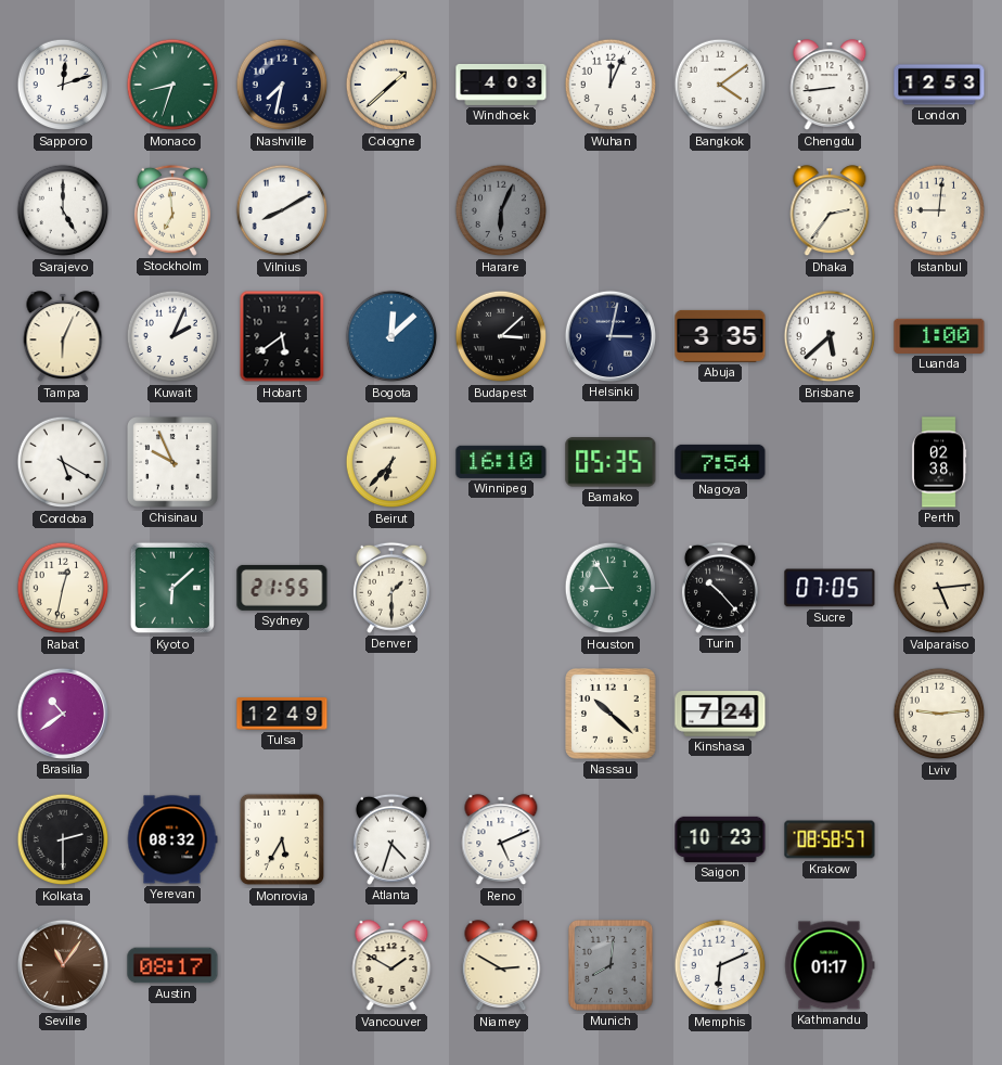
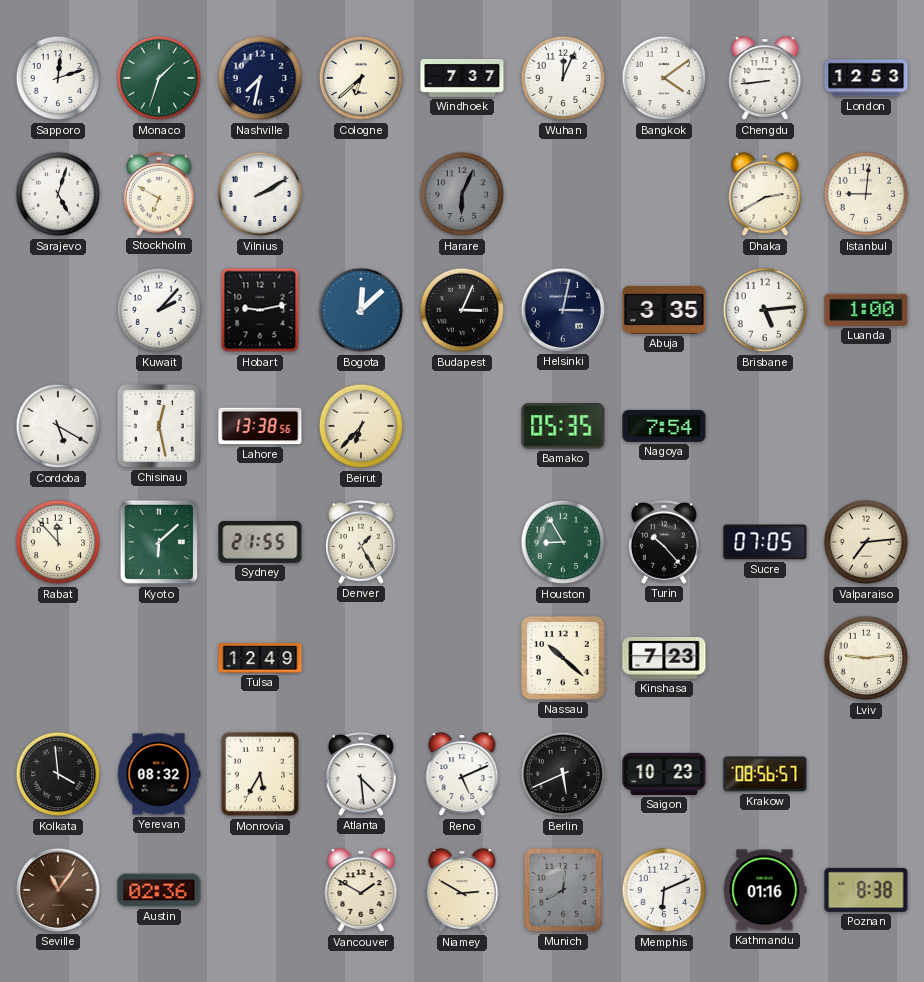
Monaco: 8:33 -> 1:33 (159, 78)
Cologne: 1:38 -> 6:38 (361, 78)
Windhoek: 4:03 -> 7:37 (462, 78)
Sarajevo: 5:00 -> 5:03 (58, 194)
Stockholm: 6:59 -> 6:50 (159, 194)
Vilnius: 8:10 -> 2:10 (260, 194)
Dhaka: 2:36 -> 2:40 (765, 195)
Tampa: 6:04 -> none (63, 337)
Kuwait: 2:04 -> 2:07 (159, 310)
Hobart: 5:39 -> 9:13 (260, 310)
Budapest: 3:08 -> 3:04 (462, 310)
Brisbane: 5:38 -> 5:14 (765, 310)
Chisinau: 9:56 -> 12:28 (159, 426)
Lahore: none -> 13:38 (260, 426)
Winnipeg: 16:10 -> none (501, 462)
Perth: 02:38 -> none (939, 462)
Rabat: 12:32 -> 11:53 (58, 542)
Denver: 1:30 -> 1:25 (361, 542)
Valparaiso: 5:14 -> 7:14 (866, 542)
Brasilia: 10:39 -> none (63, 714)
Kinshasa: 7:24 -> 7:23 (664, 658)
Kolkata: 2:30 -> 3:59 (58, 774)
Atlanta: 4:33 -> 4:29 (361, 774)
Berlin: none -> 5:41 (563, 774)
Krakow: 08:58 -> 08:56 (765, 774)
Austin: 08:17 -> 02:36 (159, 890)
Kathmandu: 01:17 -> 01:16 (765, 890)
Poznan: none -> 8:38 (866, 890)
